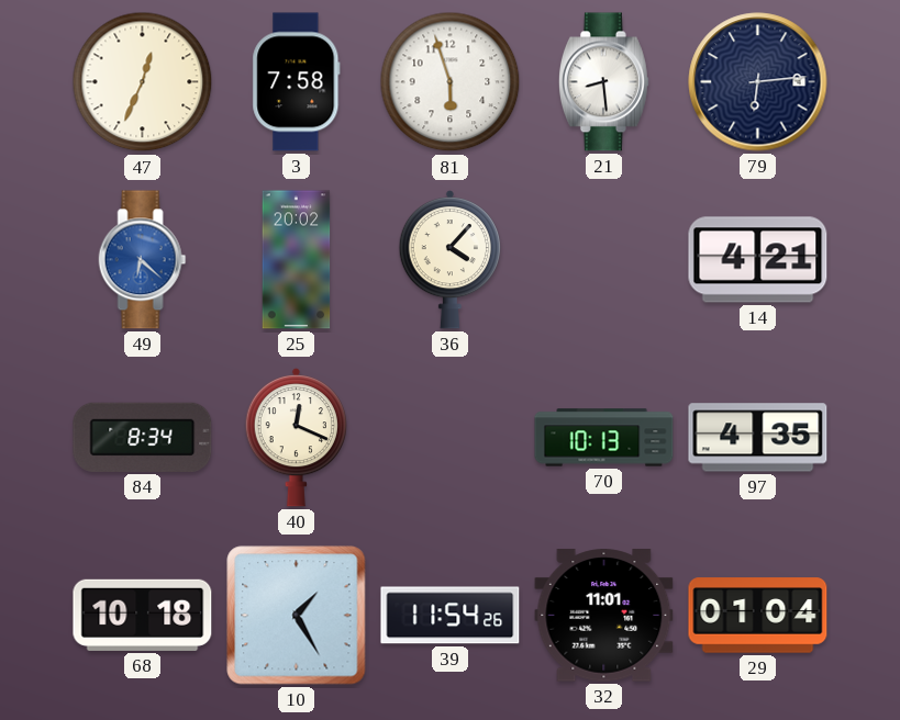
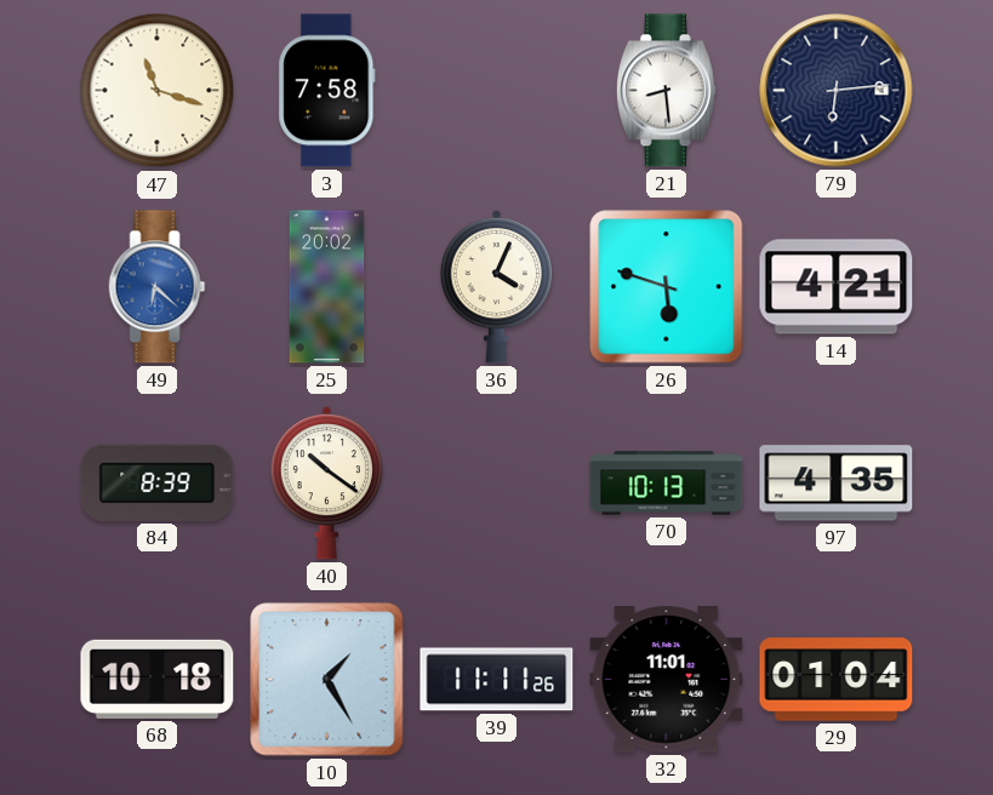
47: 12:34 -> 11:18 (158, 91)
81: 5:57 -> none (451, 82)
36: 4:07 -> 4:04 (496, 286)
26: none -> 5:48 (667, 287)
84: 8:34 -> 8:39 (158, 482)
40: 12:19 -> 10:21 (326, 482)
39: 11:54 -> 11:11 (497, 680)
